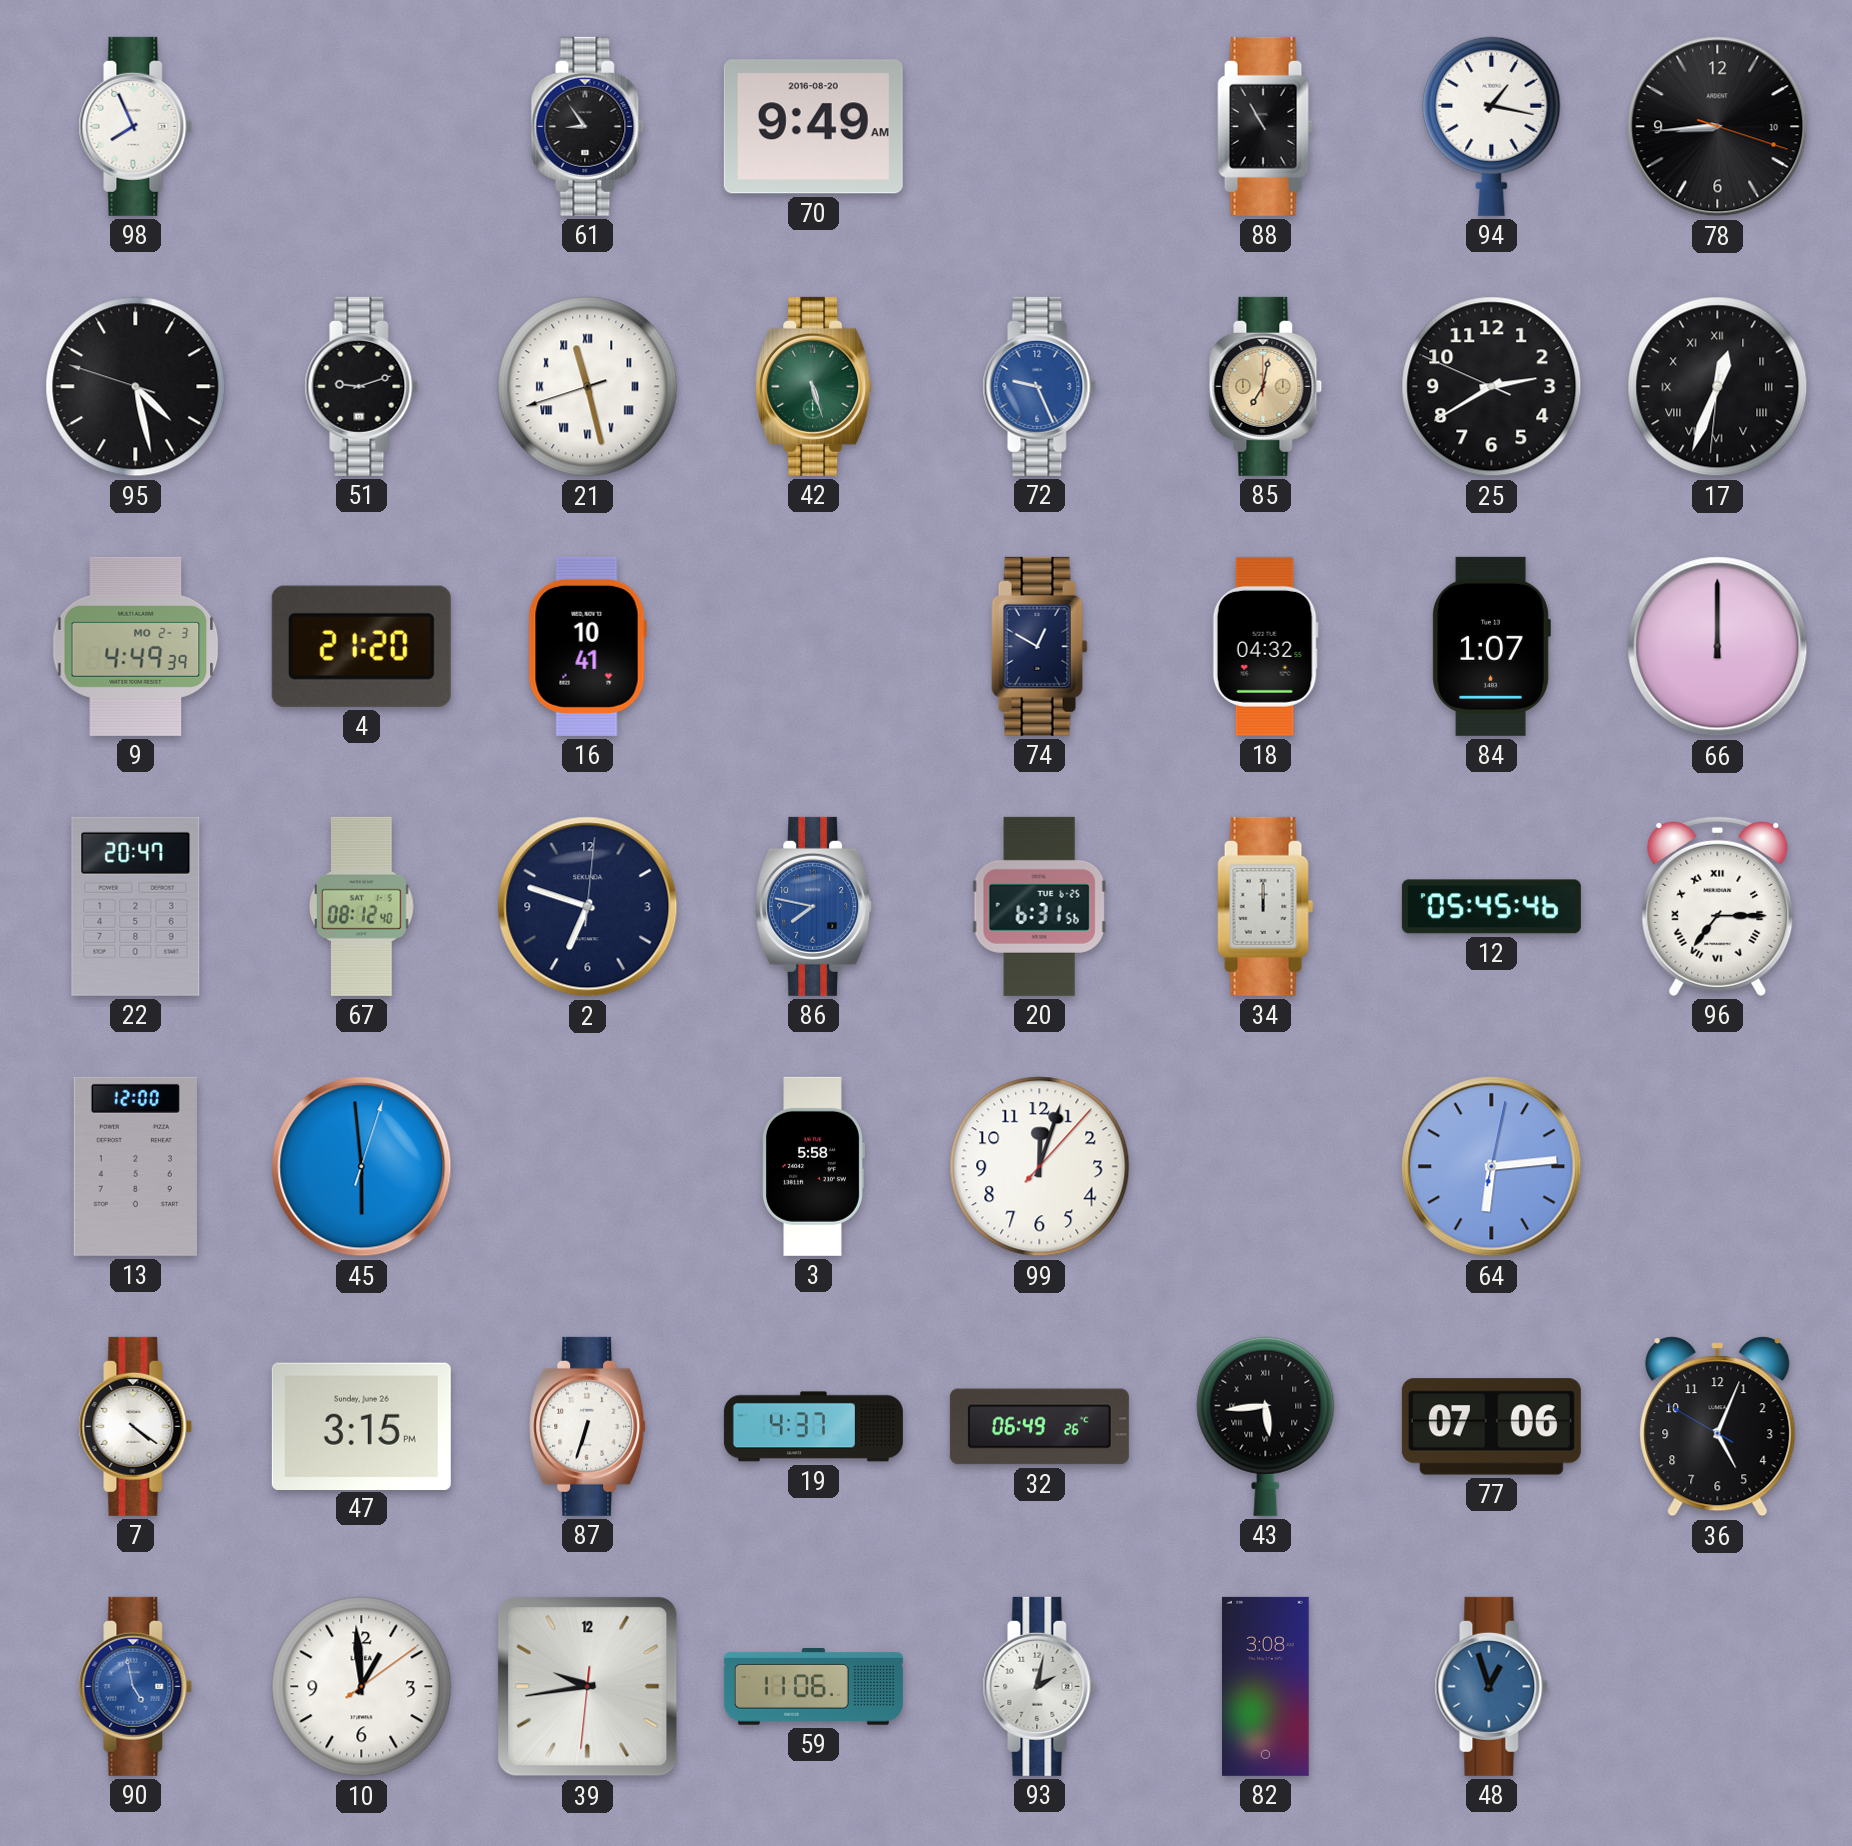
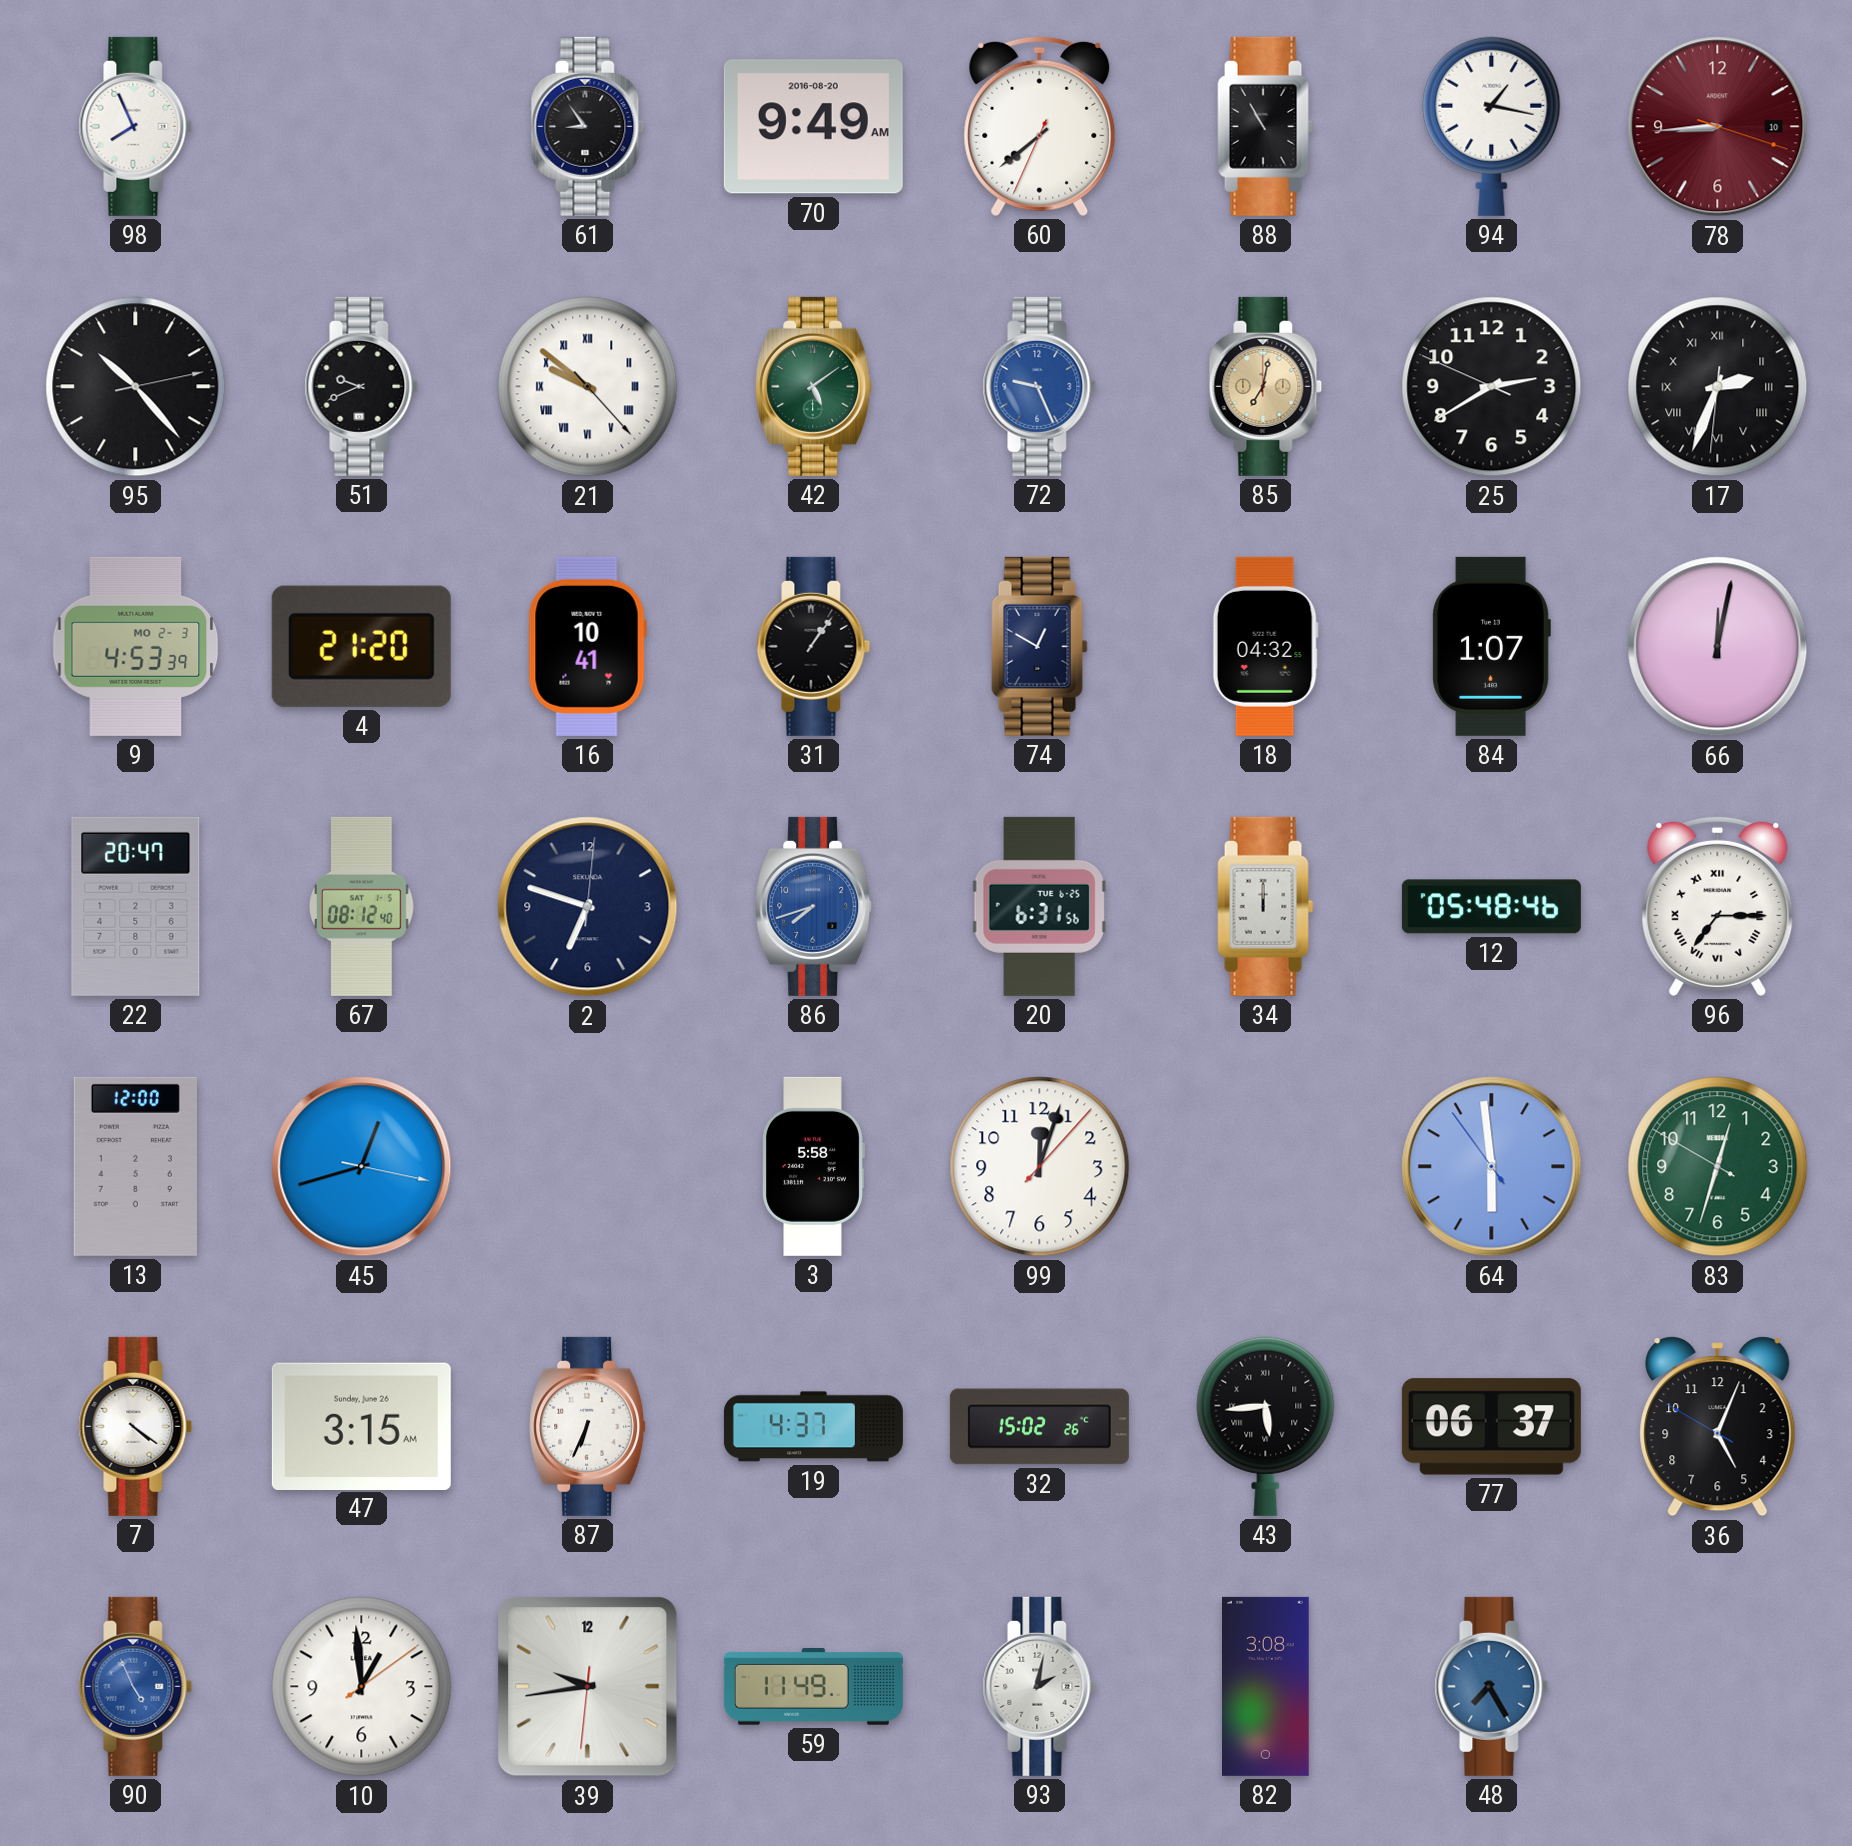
60: none -> 7:38 (1040, 126)
78 dial: black -> burgundy (1718, 127)
95: 4:27 -> 10:23 (136, 387)
51: 9:12 -> 9:41 (362, 386)
21: 11:27 -> 9:51 (588, 387)
42: 5:27 -> 5:09 (814, 386)
17: 12:33 -> 2:33 (1718, 387)
9: 4:49 -> 4:53 (136, 646)
31: none -> 1:06 (814, 646)
66: 12:00 -> 12:02 (1718, 647)
86: 7:47 -> 7:42 (814, 906)
12: 05:45 -> 05:48 (1491, 907)
45: 5:59 -> 12:42 (362, 1167)
64: 6:14 -> 5:58 (1492, 1167)
83: none -> 12:32 (1718, 1167)
47: 3:15 PM -> 3:15 AM (361, 1426)
87: 6:33 -> 6:34 (588, 1426)
32: 06:49 -> 15:02 (1039, 1427)
77: 07:06 -> 06:37 (1491, 1427)
90: 4:58 -> 4:56 (136, 1686)
59: 11:06 -> 11:49 (813, 1687)
48: 12:57 -> 7:25 (1492, 1686)
